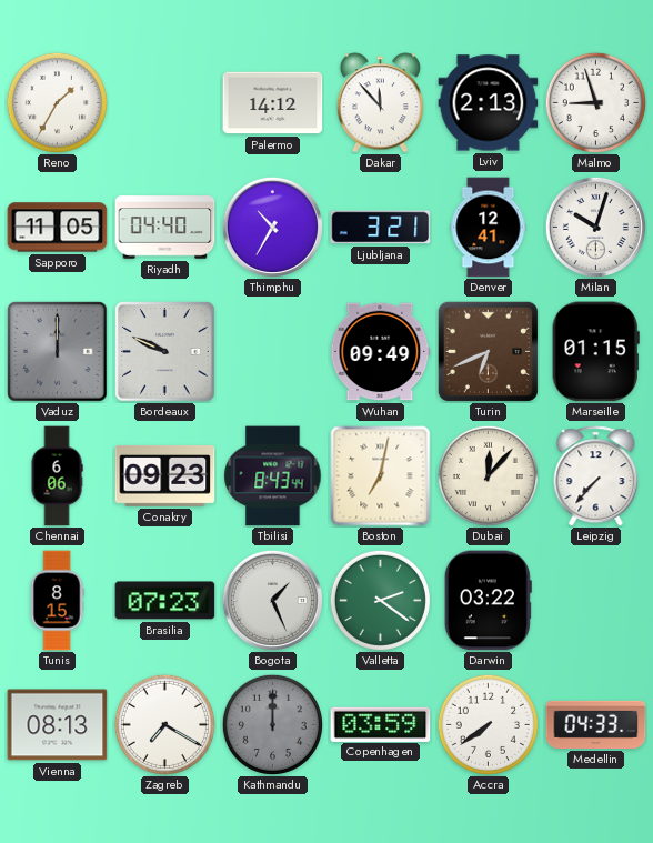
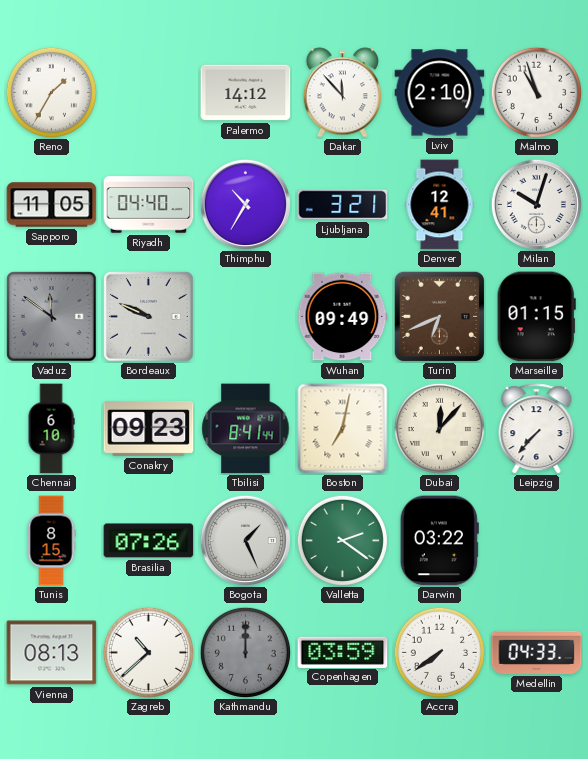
Lviv: 2:13 -> 2:10 (440, 93)
Malmo: 8:57 -> 10:57 (536, 92)
Vaduz: 12:00 -> 11:51 (52, 317)
Chennai: 6:06 -> 6:10 (51, 429)
Tbilisi: 8:43 -> 8:41 (246, 429)
Brasilia: 07:23 -> 07:26 (149, 541)
Zagreb: 7:20 -> 10:38 (148, 652)
